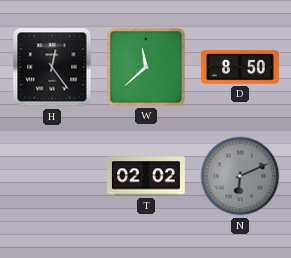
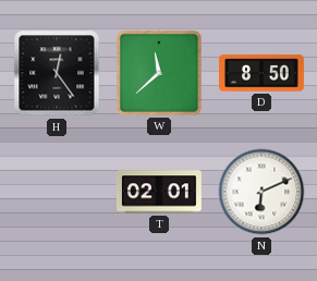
T: 02:02 -> 02:01 (159, 192)
N dial: grey -> white (261, 192)
